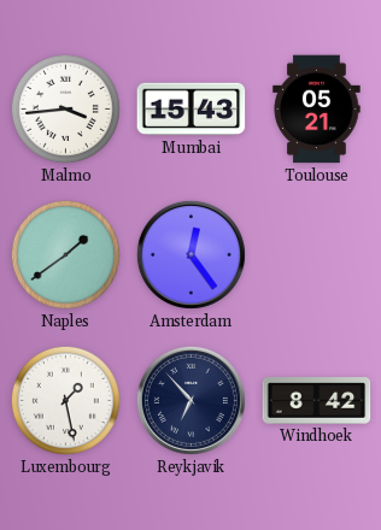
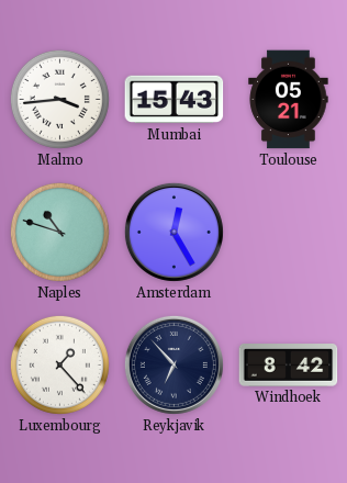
Naples: 1:39 -> 10:48 (59, 232)
Amsterdam: 12:24 -> 12:25 (173, 232)
Luxembourg: 1:28 -> 1:23 (59, 364)
